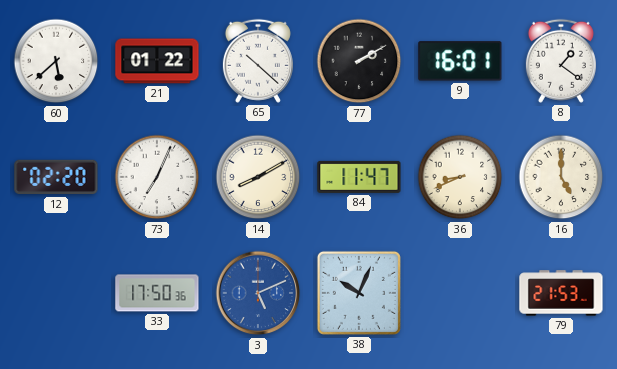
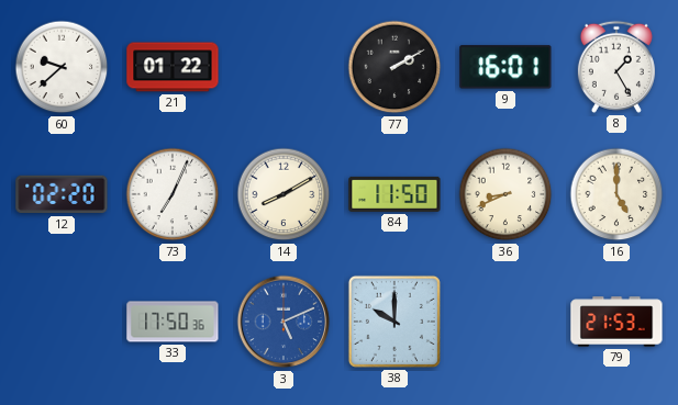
60: 5:38 -> 9:38 (62, 67)
65: 10:22 -> none (258, 61)
8: 1:21 -> 1:25 (616, 67)
84: 11:47 -> 11:50 (394, 194)
38: 10:04 -> 10:00 (394, 322)
